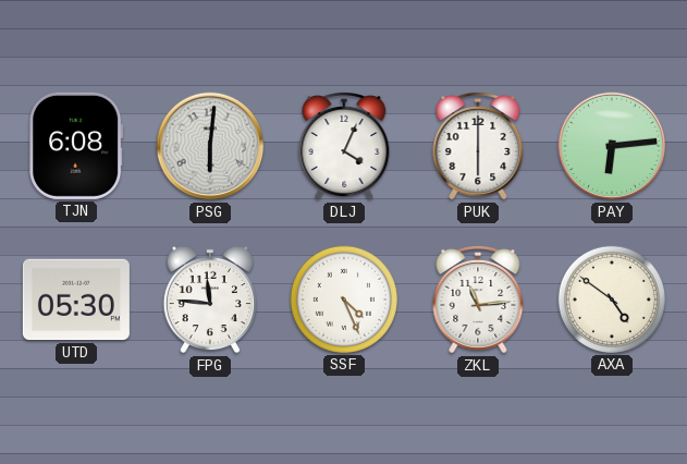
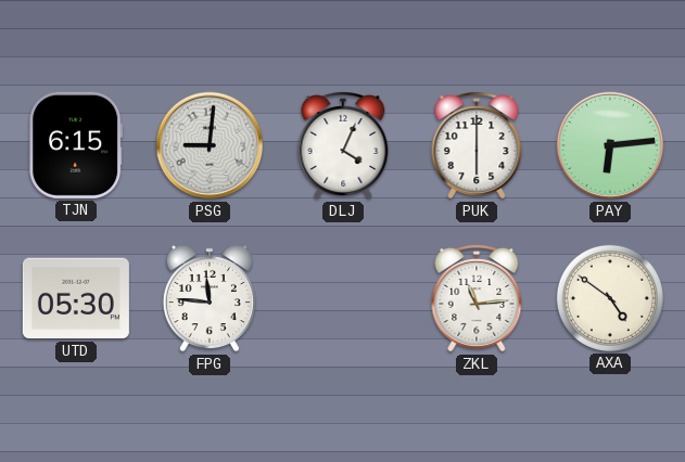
TJN: 6:08 -> 6:15 (76, 145)
PSG: 6:01 -> 9:01 (210, 145)
SSF: 4:26 -> none (344, 300)
